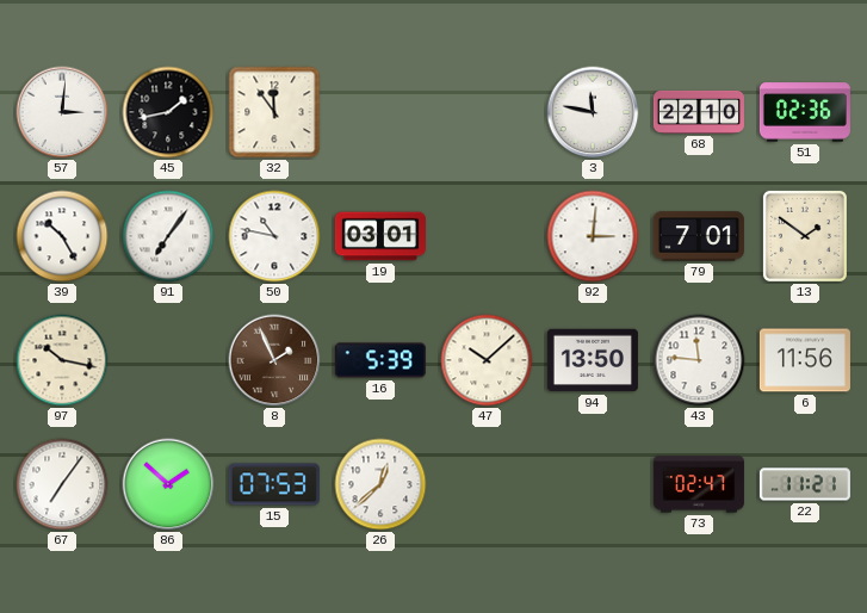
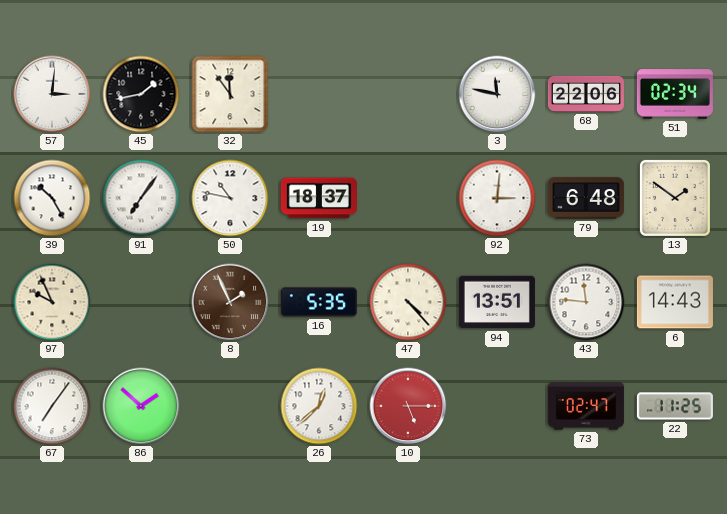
68: 22:10 -> 22:06 (586, 94)
51: 02:36 -> 02:34 (675, 94)
19: 03:01 -> 18:37 (319, 198)
79: 7:01 -> 6:48 (586, 198)
97: 10:17 -> 9:56 (52, 302)
16: 5:39 -> 5:35 (319, 302)
47: 10:08 -> 4:23 (408, 302)
94: 13:50 -> 13:51 (497, 302)
6: 11:56 -> 14:43 (675, 302)
15: 07:53 -> none (274, 484)
10: none -> 5:15 (408, 406)
22: 11:21 -> 11:25 (675, 406)
